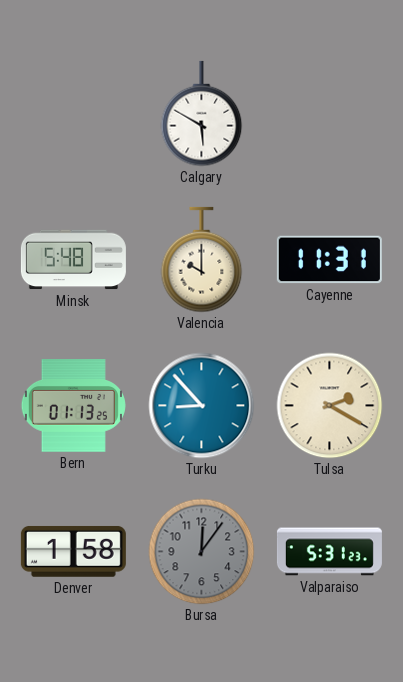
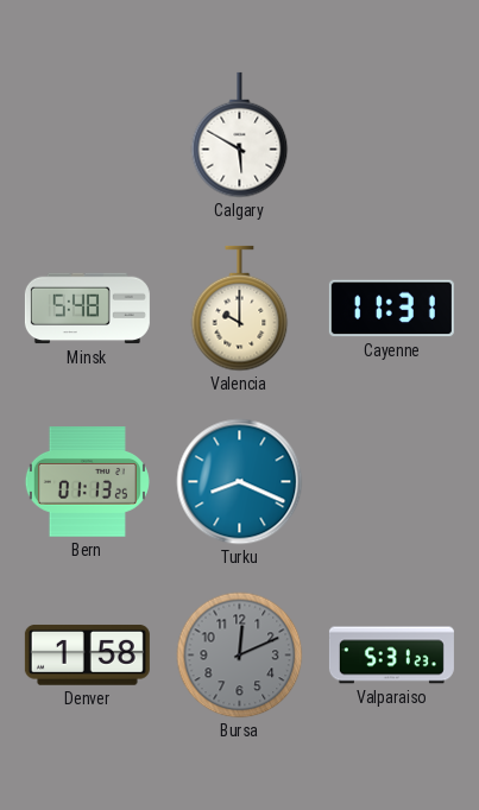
Turku: 8:53 -> 8:19 (240, 482)
Tulsa: 2:20 -> none (330, 406)
Bursa: 12:06 -> 12:11 (240, 656)
